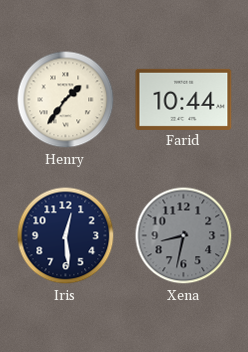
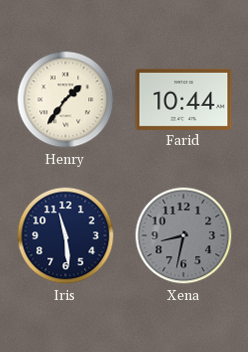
Iris: 12:29 -> 11:29 (66, 236)
